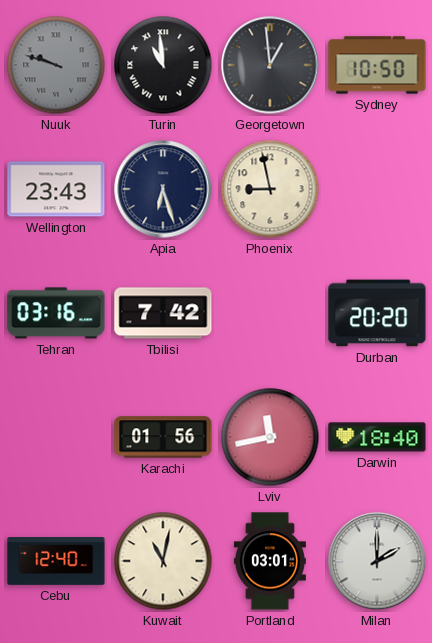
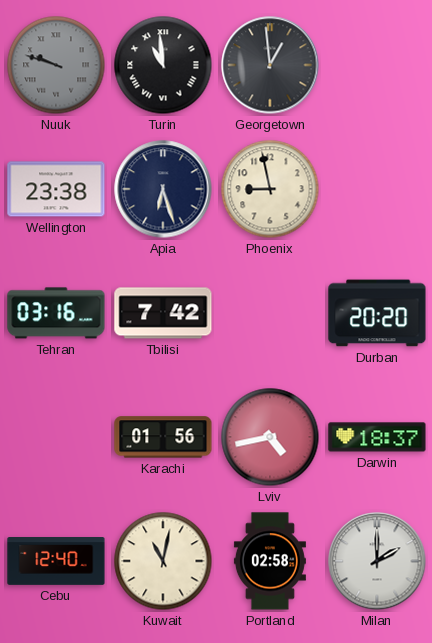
Sydney: 10:50 -> none (377, 65)
Wellington: 23:43 -> 23:38 (56, 189)
Lviv: 11:43 -> 4:43 (270, 437)
Darwin: 18:40 -> 18:37 (377, 437)
Portland: 03:01 -> 02:58 (270, 561)
